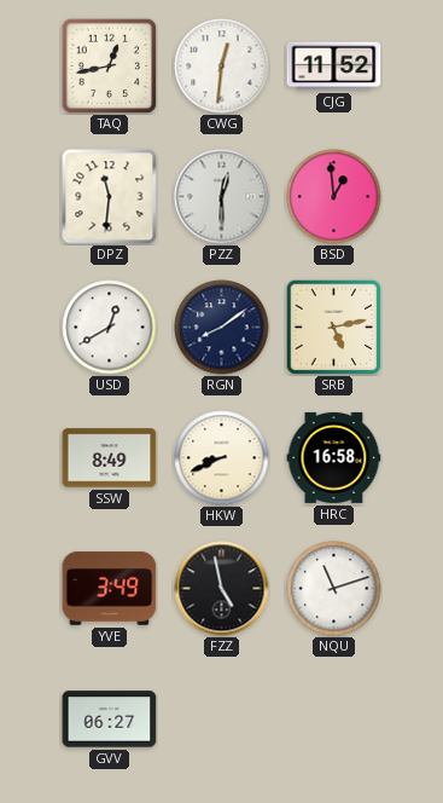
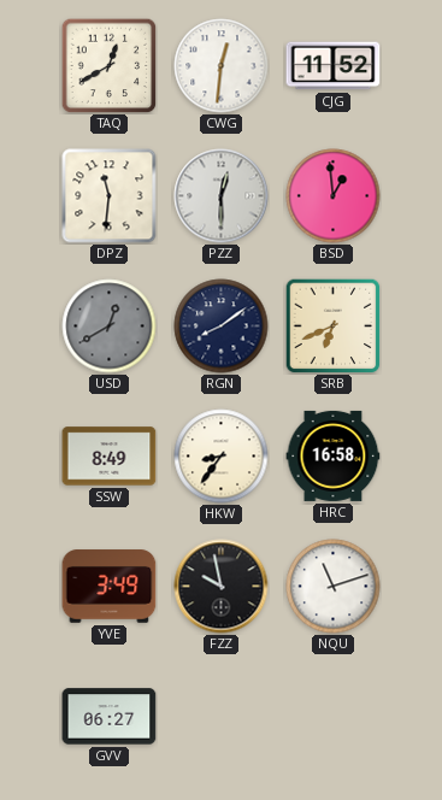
TAQ: 12:43 -> 12:40 (108, 65)
USD dial: white -> grey (110, 327)
SRB: 5:13 -> 6:41 (332, 325)
HKW: 8:41 -> 8:36 (222, 457)
FZZ: 4:58 -> 9:58 (222, 587)
